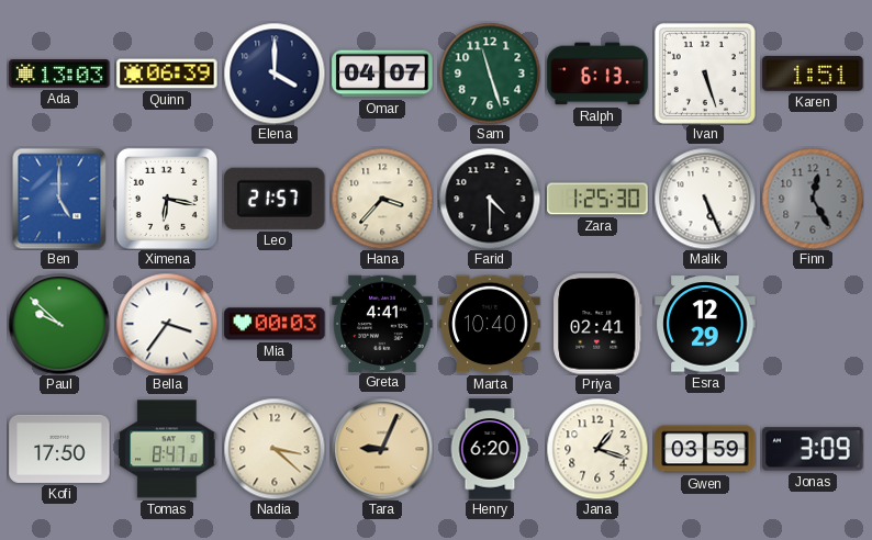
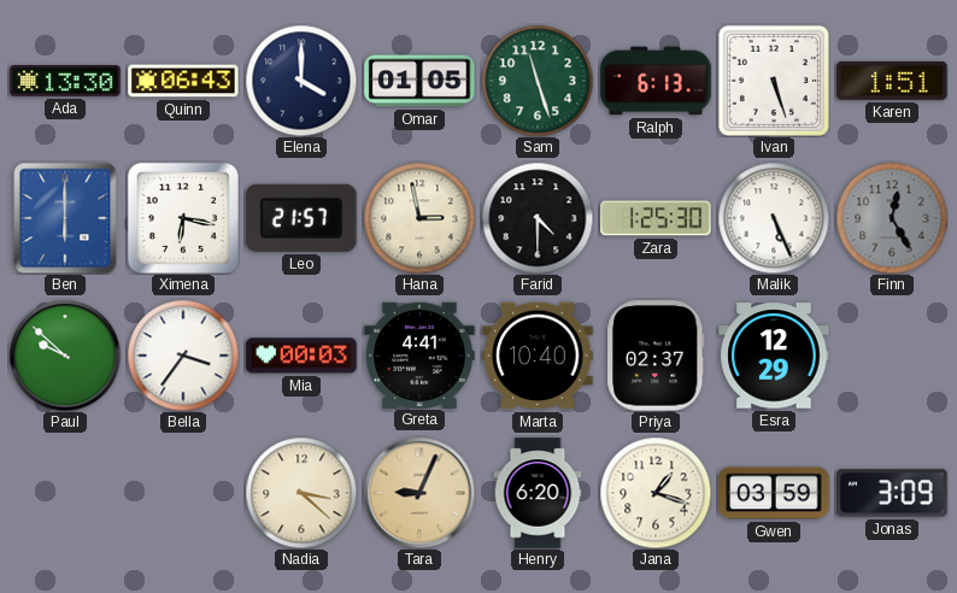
Ada: 13:03 -> 13:30 (65, 81)
Quinn: 06:39 -> 06:43 (183, 81)
Omar: 04:07 -> 01:05 (419, 81)
Ben: 5:00 -> 6:00 (65, 218)
Hana: 3:37 -> 2:58 (419, 218)
Priya: 02:41 -> 02:37 (656, 356)
Kofi: 17:50 -> none (59, 449)
Tomas: 8:47 -> none (167, 449)
